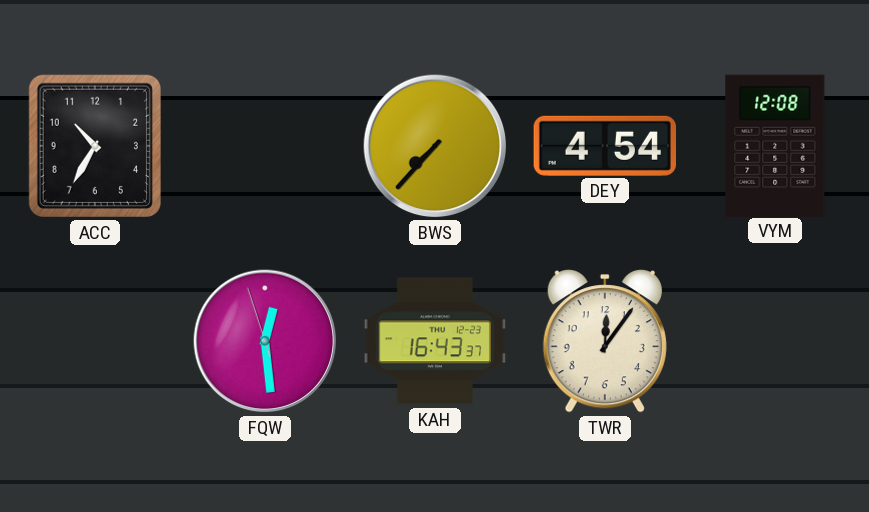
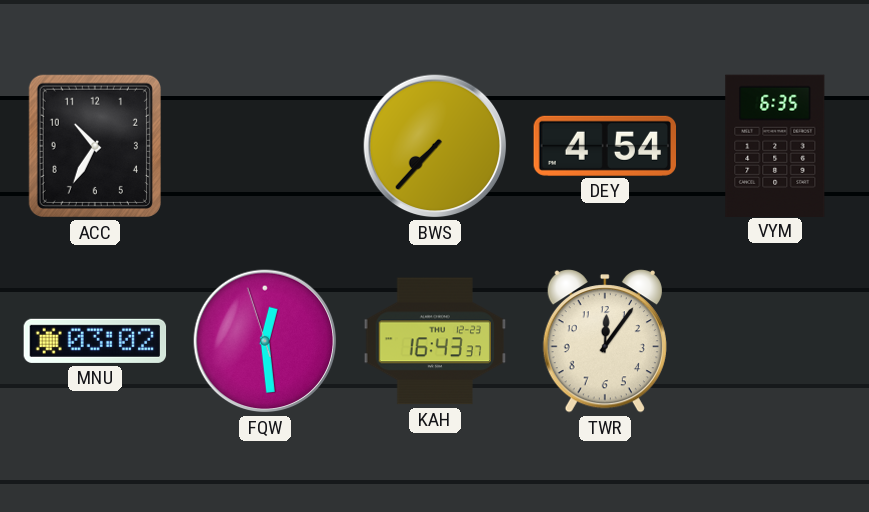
VYM: 12:08 -> 6:35 (775, 145)
MNU: none -> 03:02 (95, 341)
